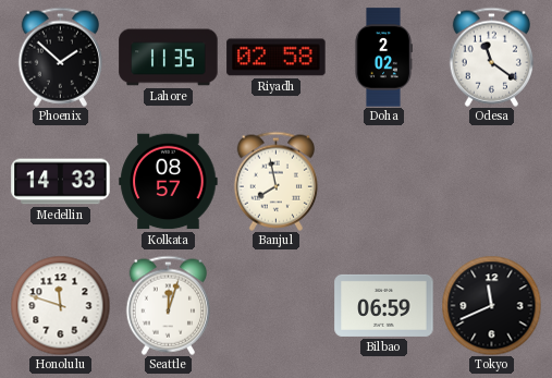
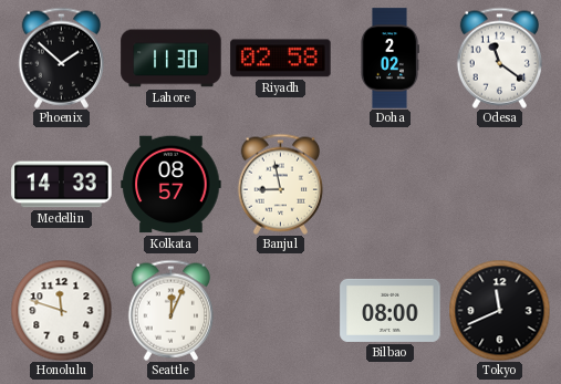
Lahore: 11:35 -> 11:30 (172, 59)
Banjul: 7:58 -> 8:58 (280, 184)
Seattle: 12:03 -> 12:04 (170, 310)
Bilbao: 06:59 -> 08:00 (391, 310)
